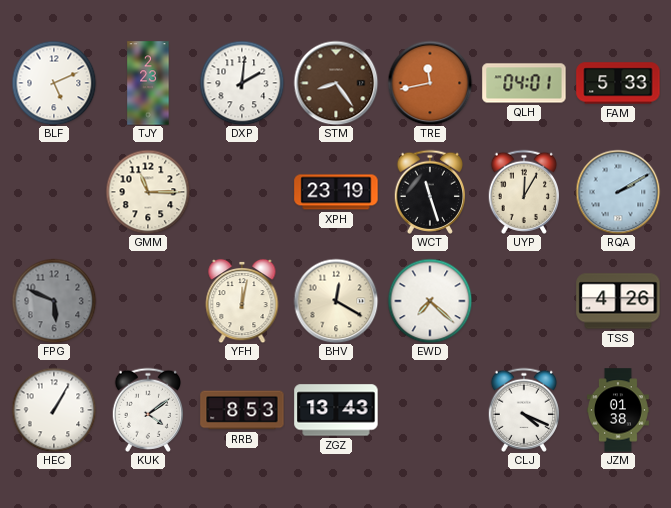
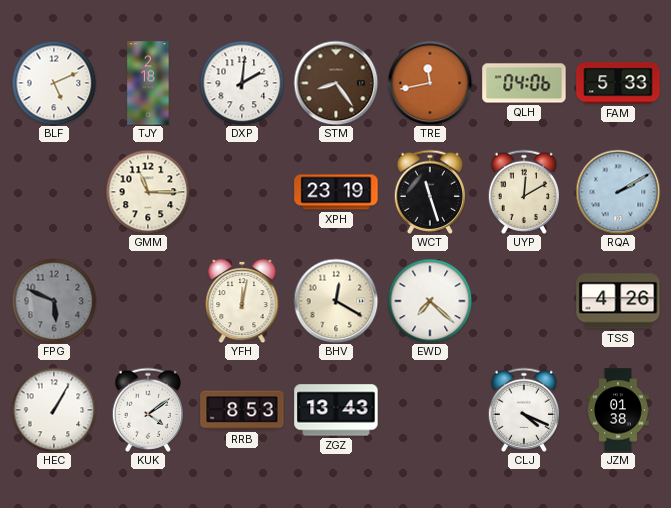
TJY: 2:23 -> 2:18 (148, 83)
QLH: 04:01 -> 04:06 (524, 83)
UYP: 12:05 -> 12:10 (523, 192)
